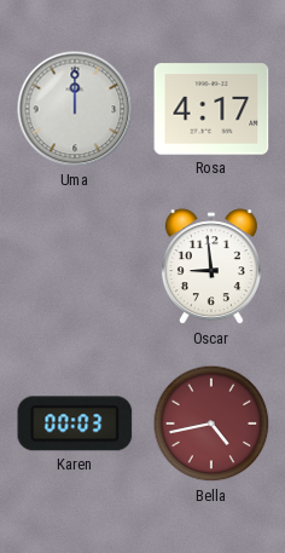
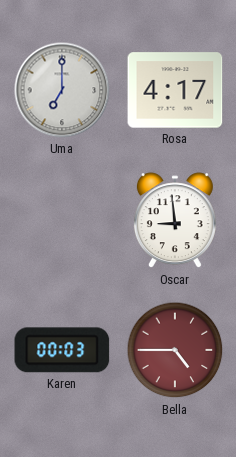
Uma: 12:00 -> 7:00 (62, 90)
Bella: 4:43 -> 4:45 (175, 350)
